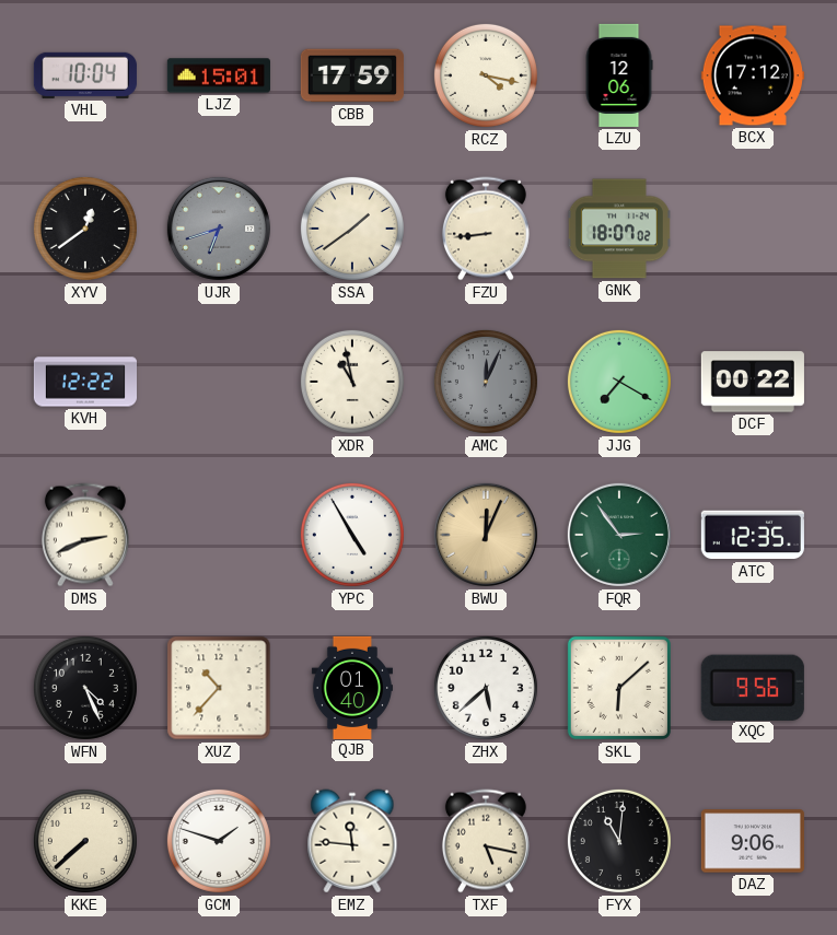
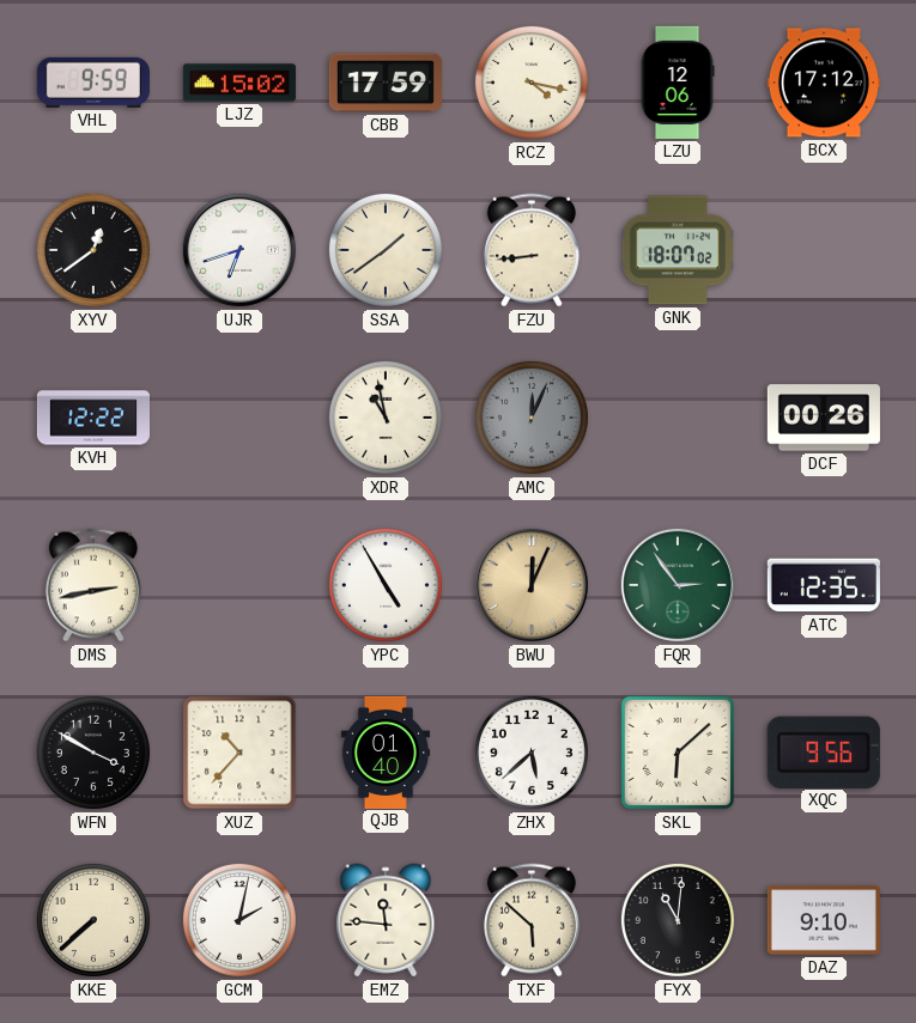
VHL: 10:04 -> 9:59 (93, 83)
LJZ: 15:01 -> 15:02 (239, 83)
UJR dial: grey -> white (239, 250)
JJG: 7:20 -> none (619, 382)
DCF: 00:22 -> 00:26 (824, 418)
DMS: 2:41 -> 2:43 (93, 585)
WFN: 4:26 -> 3:50 (93, 753)
GCM: 1:48 -> 2:02 (239, 920)
TXF: 5:17 -> 5:52 (532, 920)
DAZ: 9:06 -> 9:10 (824, 920)
